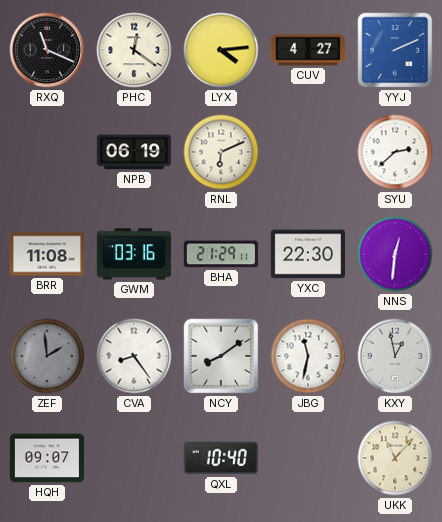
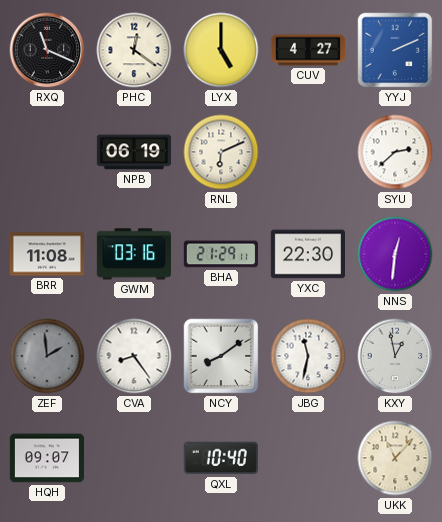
LYX: 4:14 -> 5:00 (221, 50)
